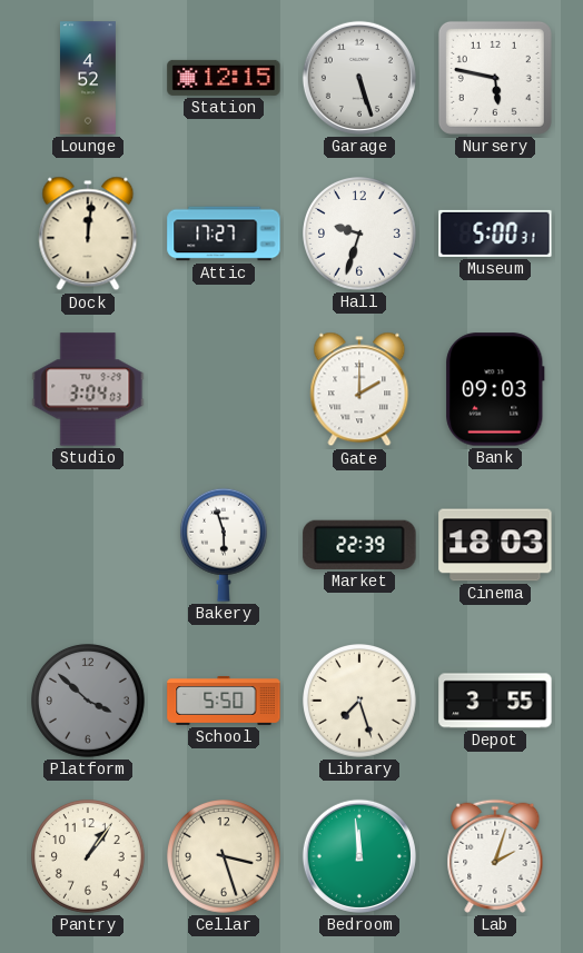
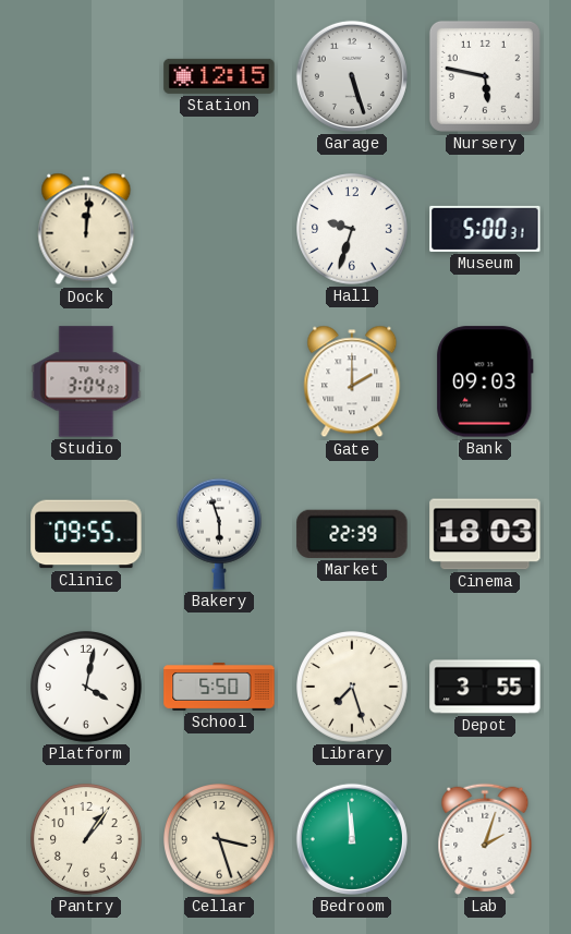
Lounge: 4:52 -> none (88, 78)
Attic: 17:27 -> none (224, 234)
Clinic: none -> 09:55 (86, 534)
Platform: 3:52 -> 4:02 (87, 688)
Platform dial: grey -> white (87, 688)
